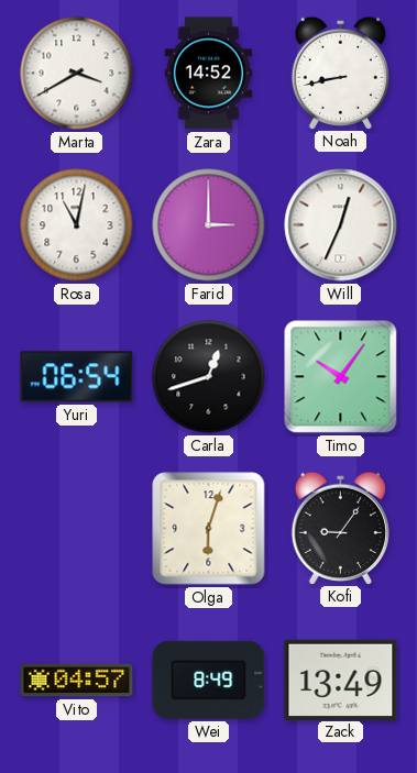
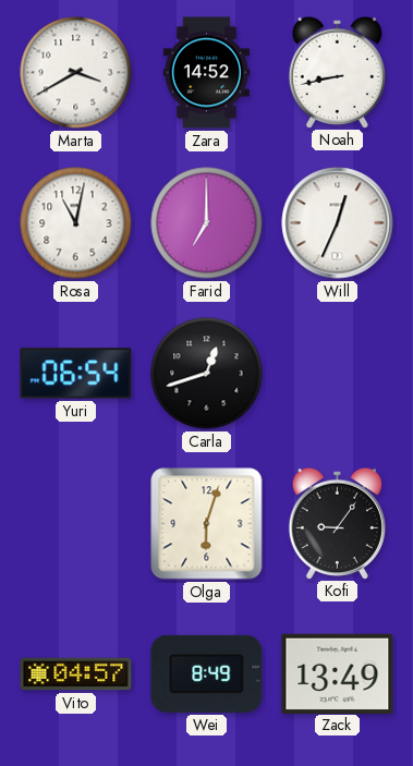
Farid: 3:00 -> 7:00 (207, 223)
Timo: 10:06 -> none (341, 377)
